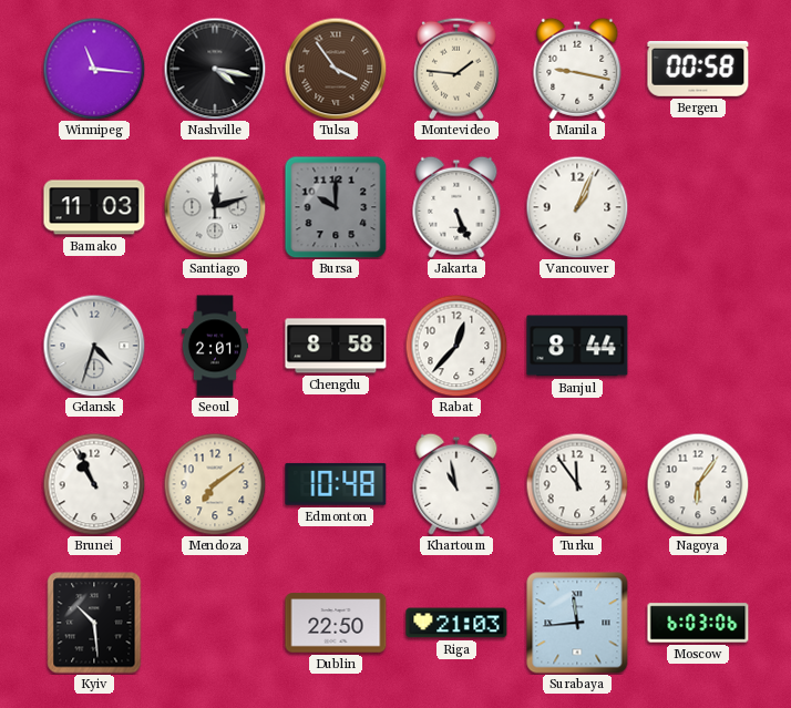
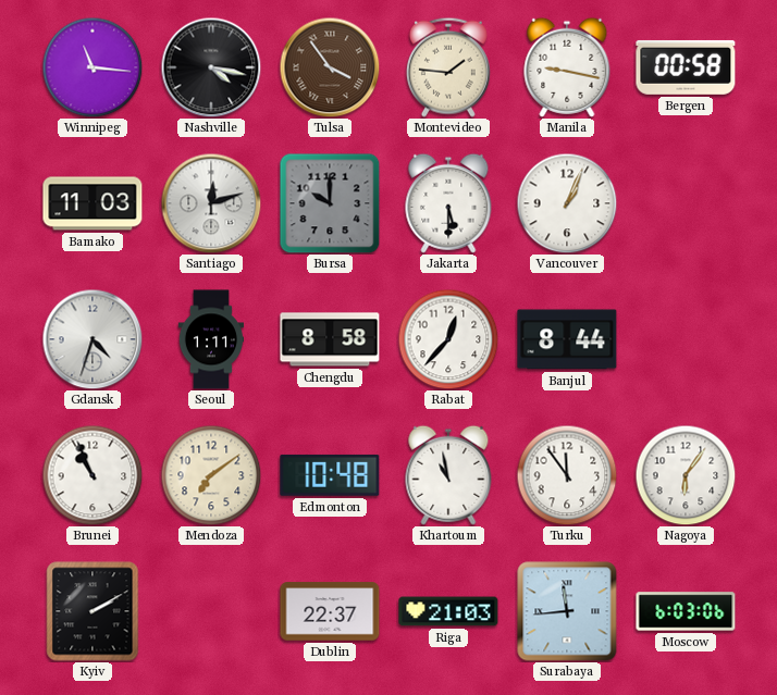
Jakarta: 5:26 -> 5:30 (448, 203)
Seoul: 2:01 -> 1:11 (210, 339)
Kyiv: 10:29 -> 2:10 (92, 611)
Dublin: 22:50 -> 22:37 (330, 611)
